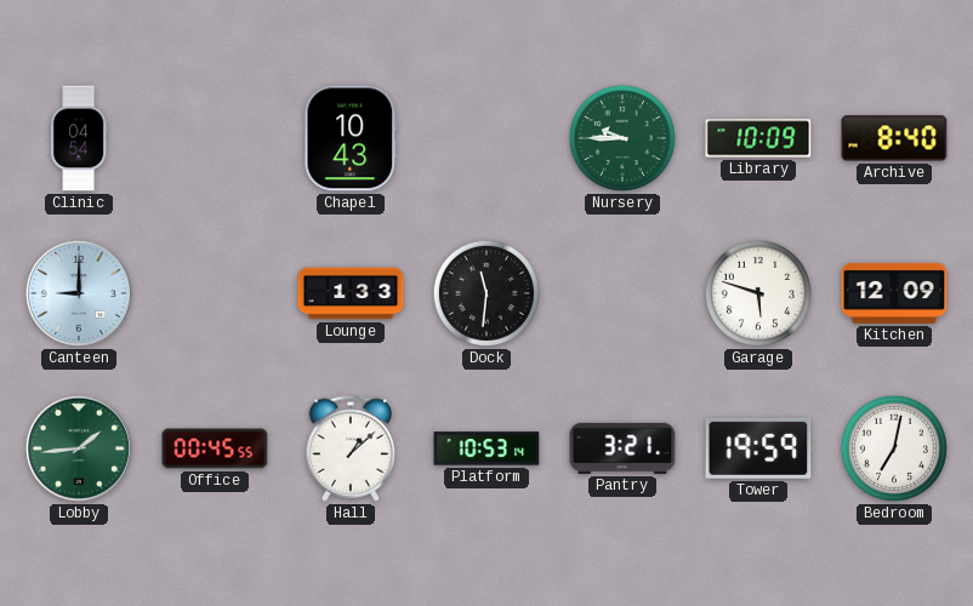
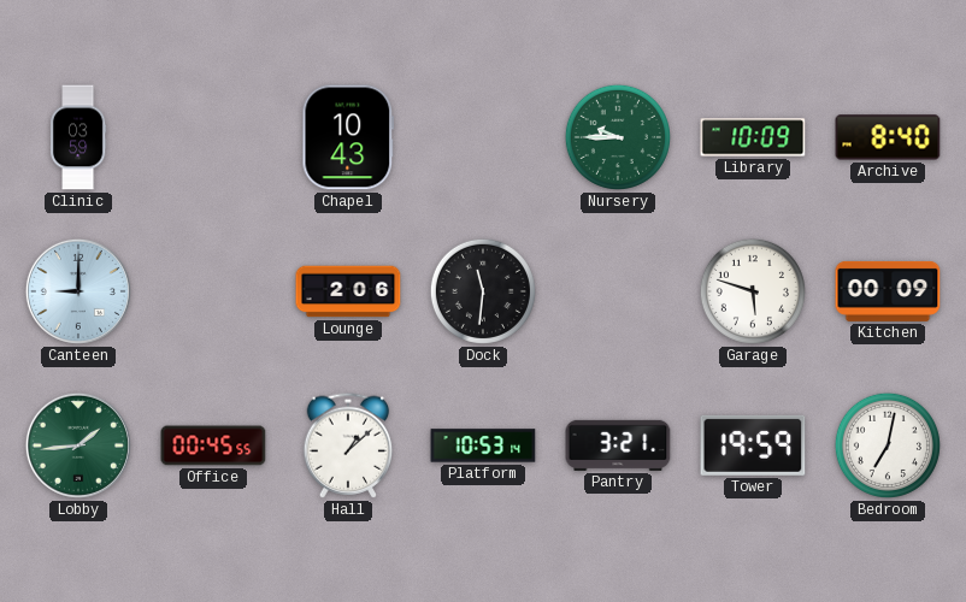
Clinic: 04:54 -> 03:59 (78, 137)
Lounge: 1:33 -> 2:06 (348, 291)
Kitchen: 12:09 -> 00:09 (888, 291)
